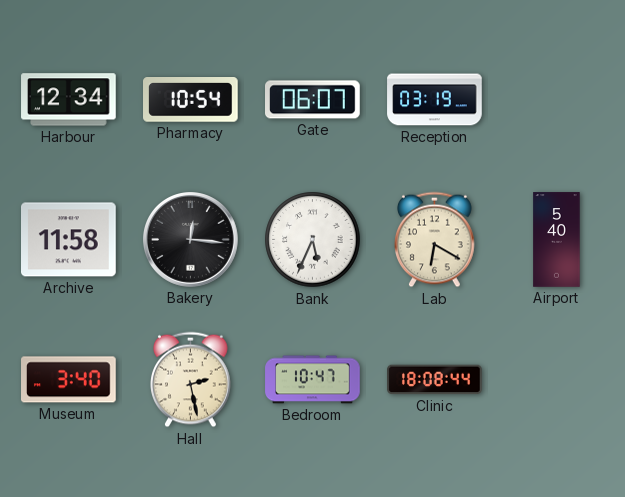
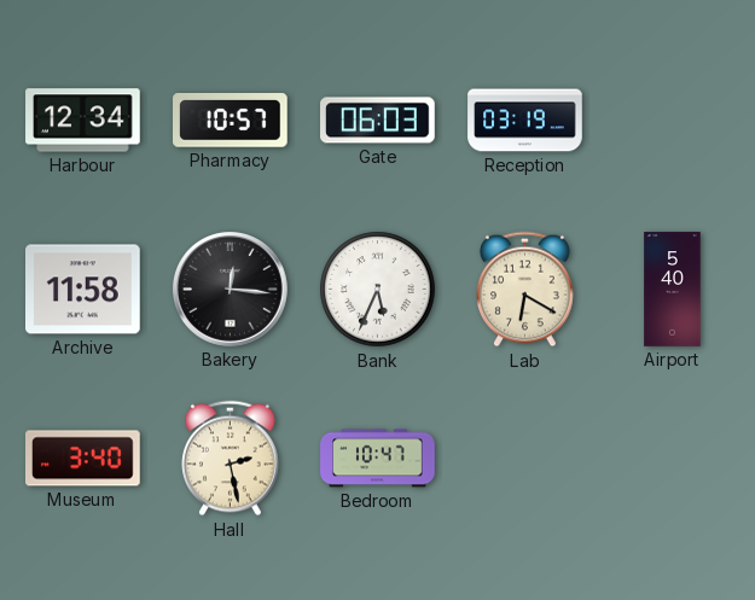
Pharmacy: 10:54 -> 10:57 (231, 121)
Gate: 06:07 -> 06:03 (378, 121)
Clinic: 18:08 -> none (435, 380)
